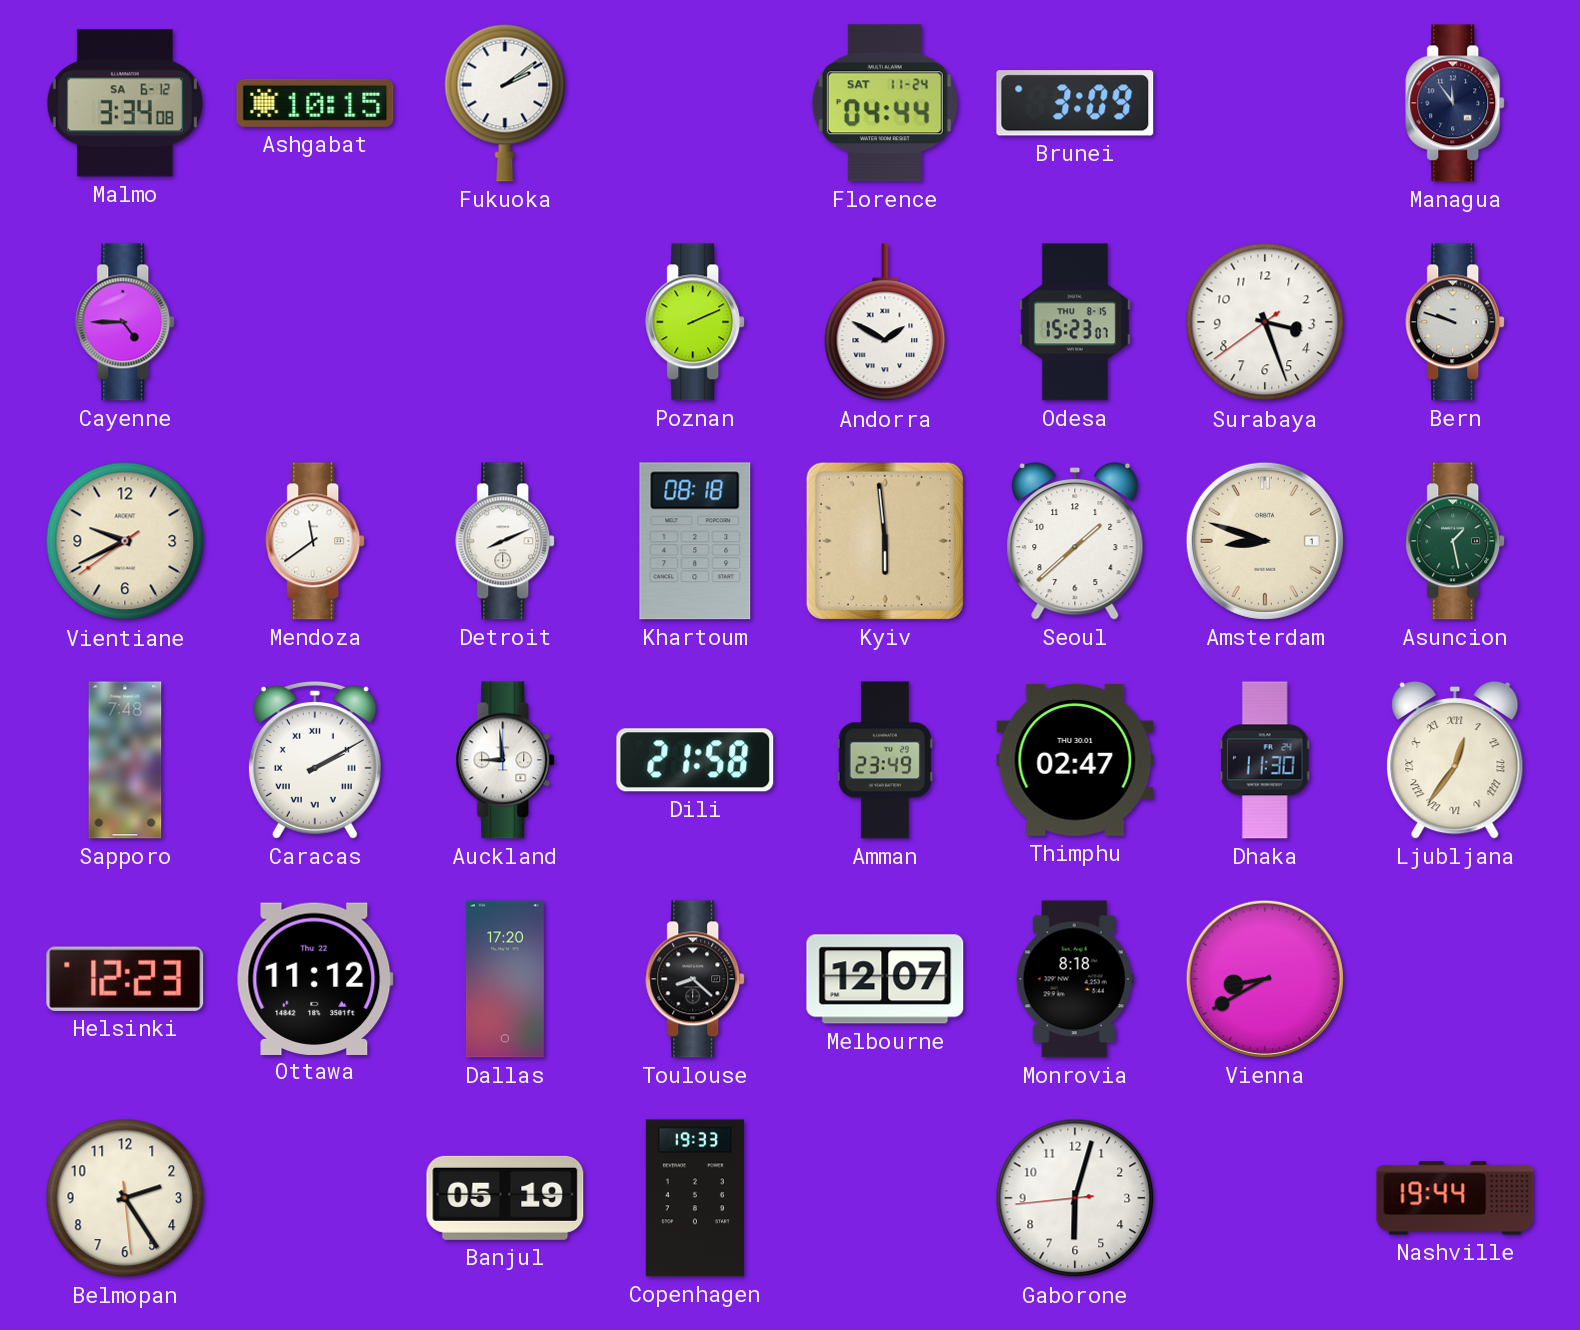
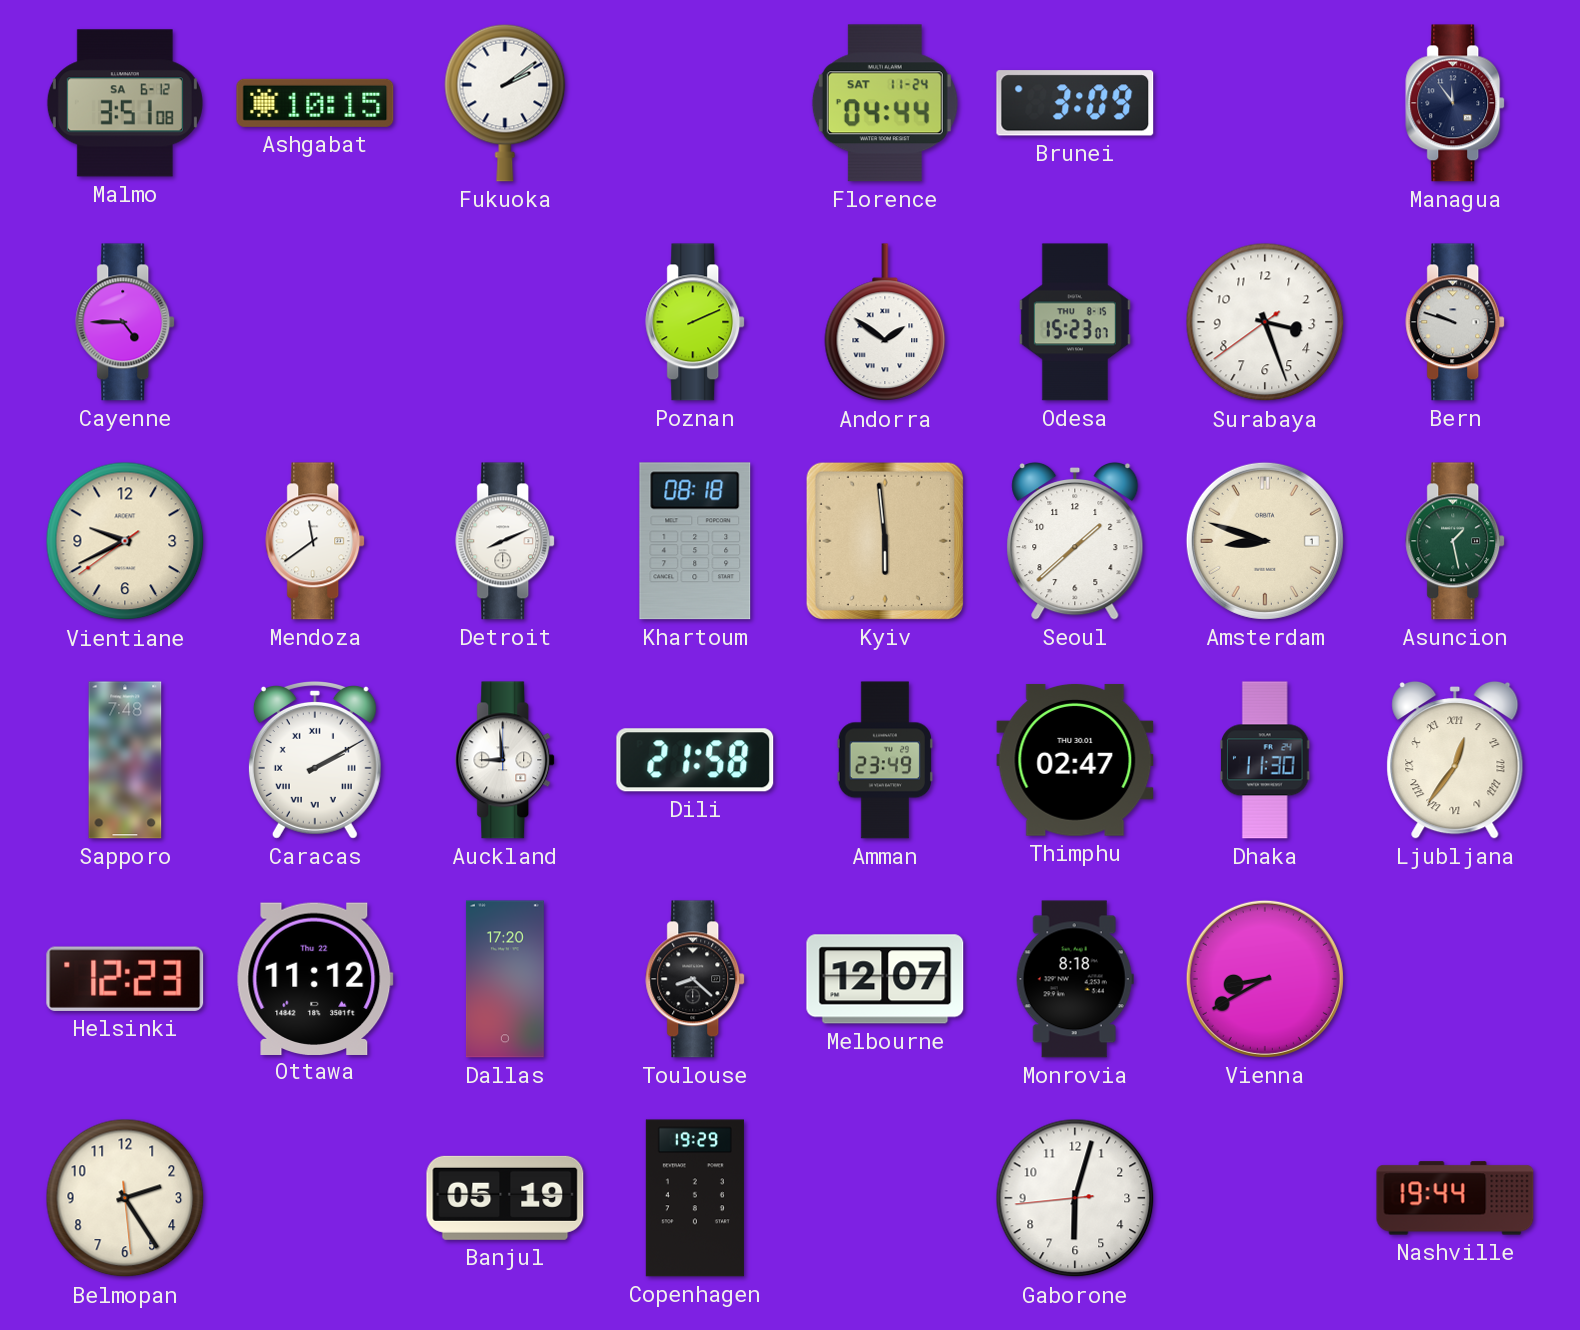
Malmo: 3:34 -> 3:51 (125, 103)
Andorra: 1:50 -> 1:51 (885, 323)
Copenhagen: 19:33 -> 19:29 (695, 1198)
